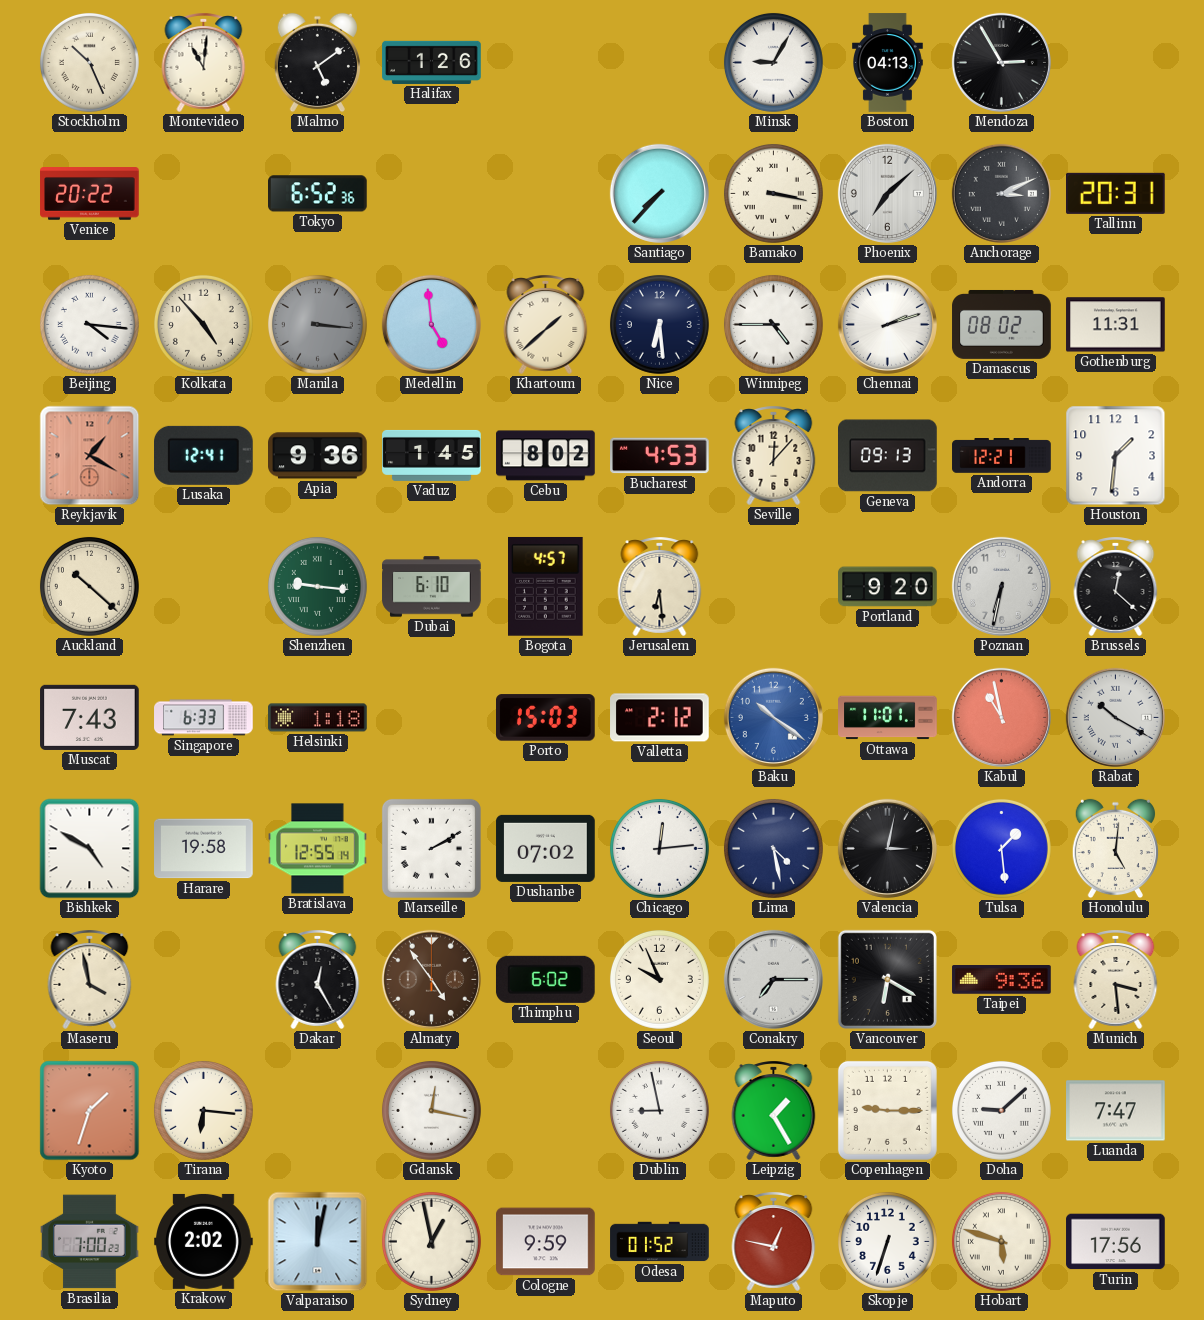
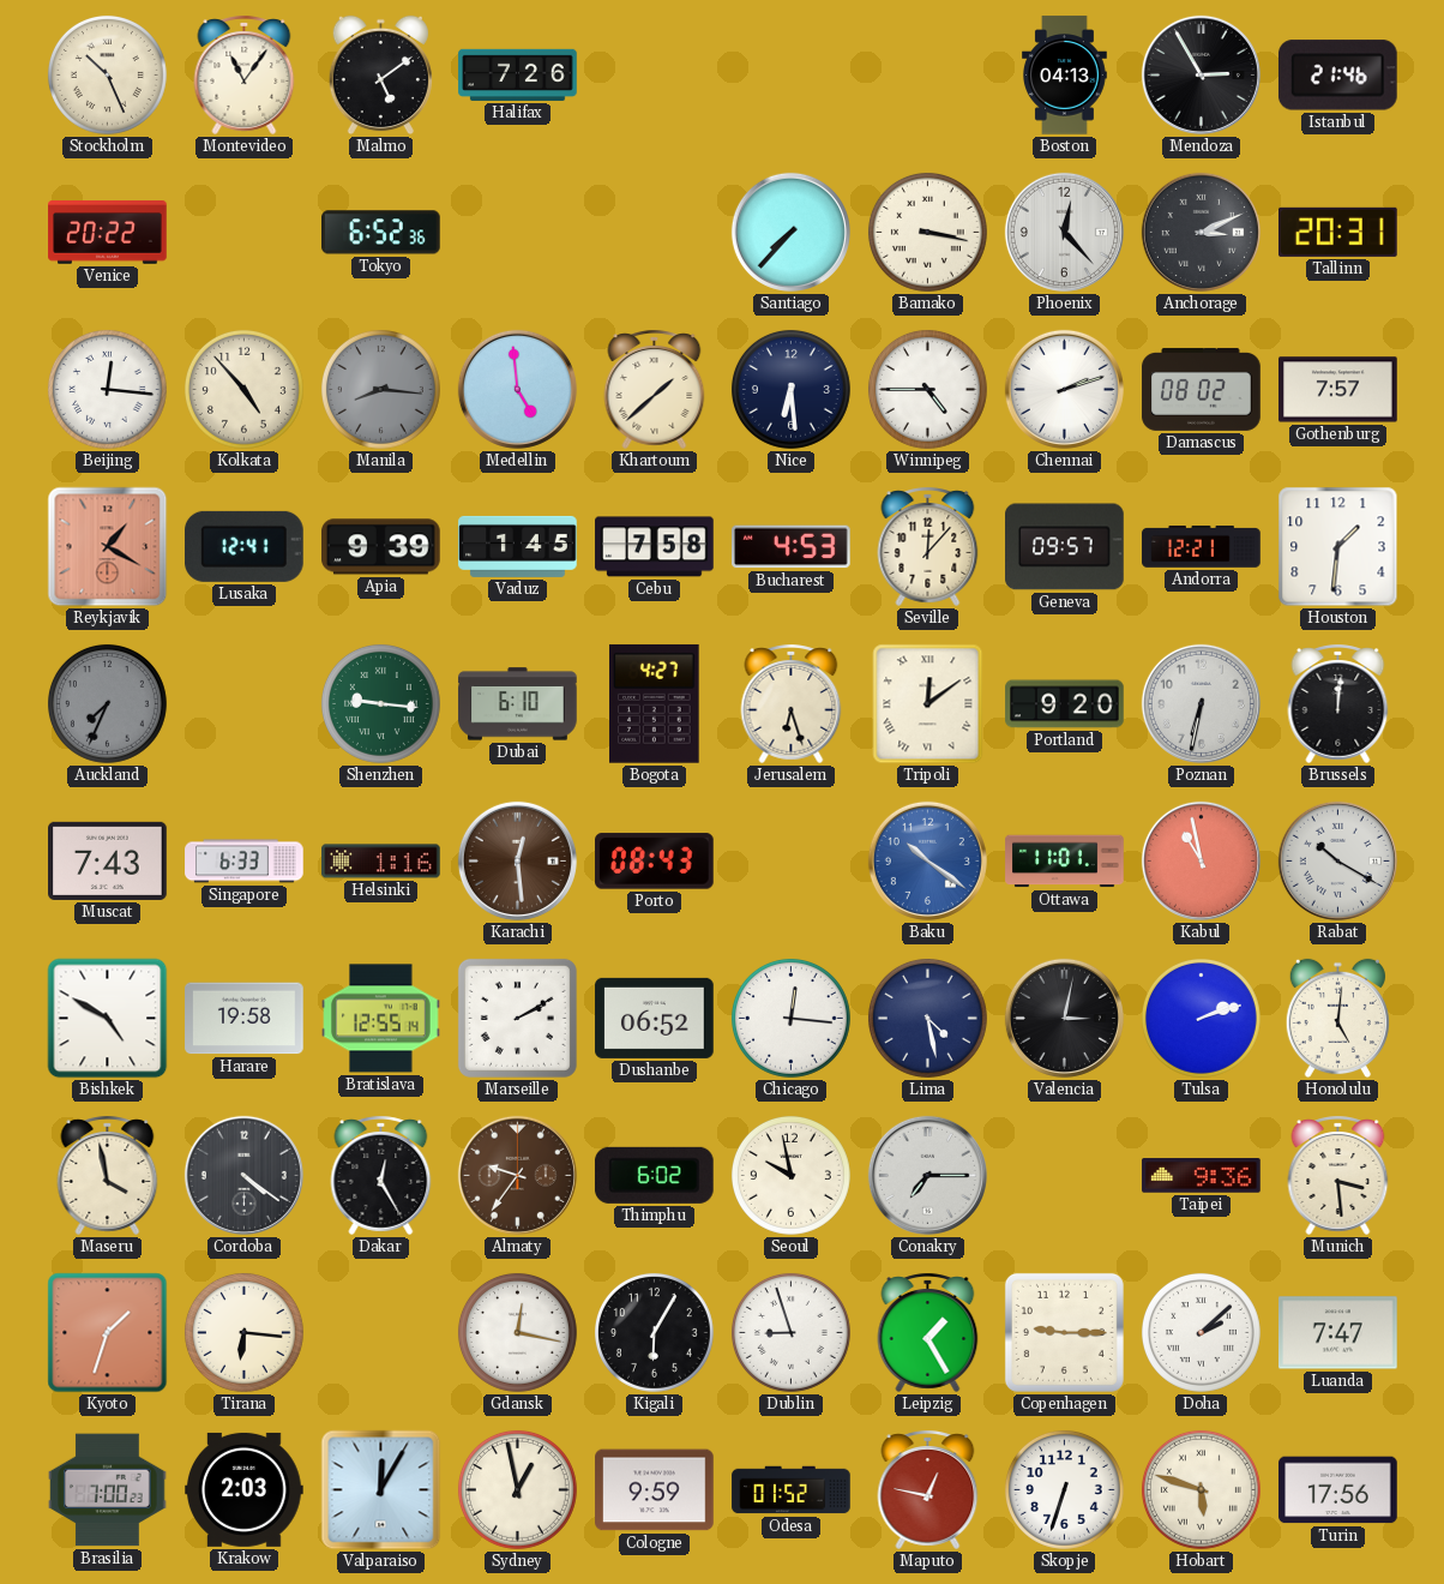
Montevideo: 11:01 -> 11:06 (245, 74)
Halifax: 1:26 -> 7:26 (518, 74)
Minsk: 9:05 -> none (773, 62)
Istanbul: none -> 21:46 (1337, 76)
Phoenix: 7:08 -> 12:23 (1064, 232)
Beijing: 4:16 -> 12:16 (107, 389)
Manila: 3:16 -> 8:16 (380, 389)
Gothenburg: 11:31 -> 7:57 (1338, 390)
Apia: 9:36 -> 9:39 (381, 547)
Cebu: 8:02 -> 7:58 (655, 547)
Geneva: 09:13 -> 09:57 (1065, 547)
Auckland: 10:22 -> 7:34 (107, 703)
Auckland dial: cream -> grey (107, 703)
Bogota: 4:57 -> 4:27 (655, 703)
Jerusalem: 6:29 -> 6:27 (792, 703)
Tripoli: none -> 12:09 (928, 704)
Brussels: 12:22 -> 12:01 (1338, 703)
Helsinki: 1:18 -> 1:16 (381, 862)
Karachi: none -> 12:29 (517, 860)
Porto: 15:03 -> 08:43 (655, 862)
Valletta: 2:12 -> none (660, 718)
Dushanbe: 07:02 -> 06:52 (655, 1018)
Chicago: 12:14 -> 12:16 (790, 1018)
Tulsa: 1:29 -> 2:12 (1201, 1018)
Cordoba: none -> 4:21 (243, 1175)
Almaty: 4:54 -> 9:36 (517, 1175)
Seoul: 9:56 -> 9:58 (790, 1175)
Vancouver: 6:20 -> none (887, 979)
Kigali: none -> 6:05 (654, 1332)
Dublin: 8:58 -> 8:57 (790, 1332)
Doha: 9:08 -> 2:08 (1201, 1332)
Krakow: 2:02 -> 2:03 (245, 1489)
Valparaiso: 12:02 -> 12:05 (381, 1490)
